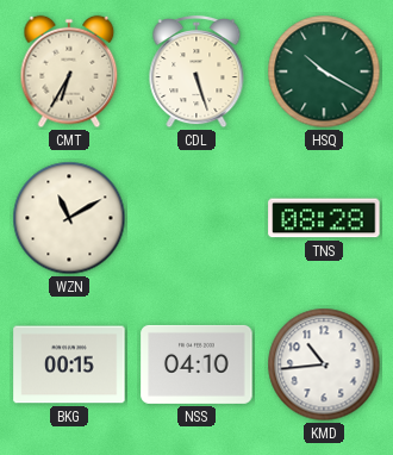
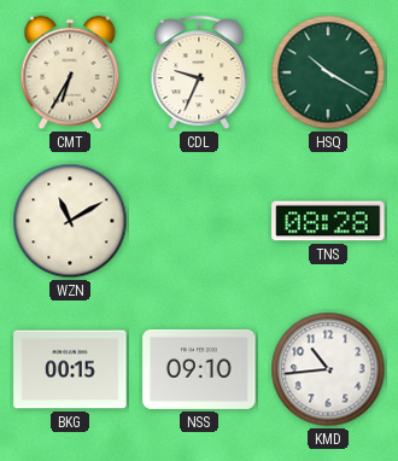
CDL: 5:27 -> 9:34 (199, 74)
NSS: 04:10 -> 09:10 (199, 369)
